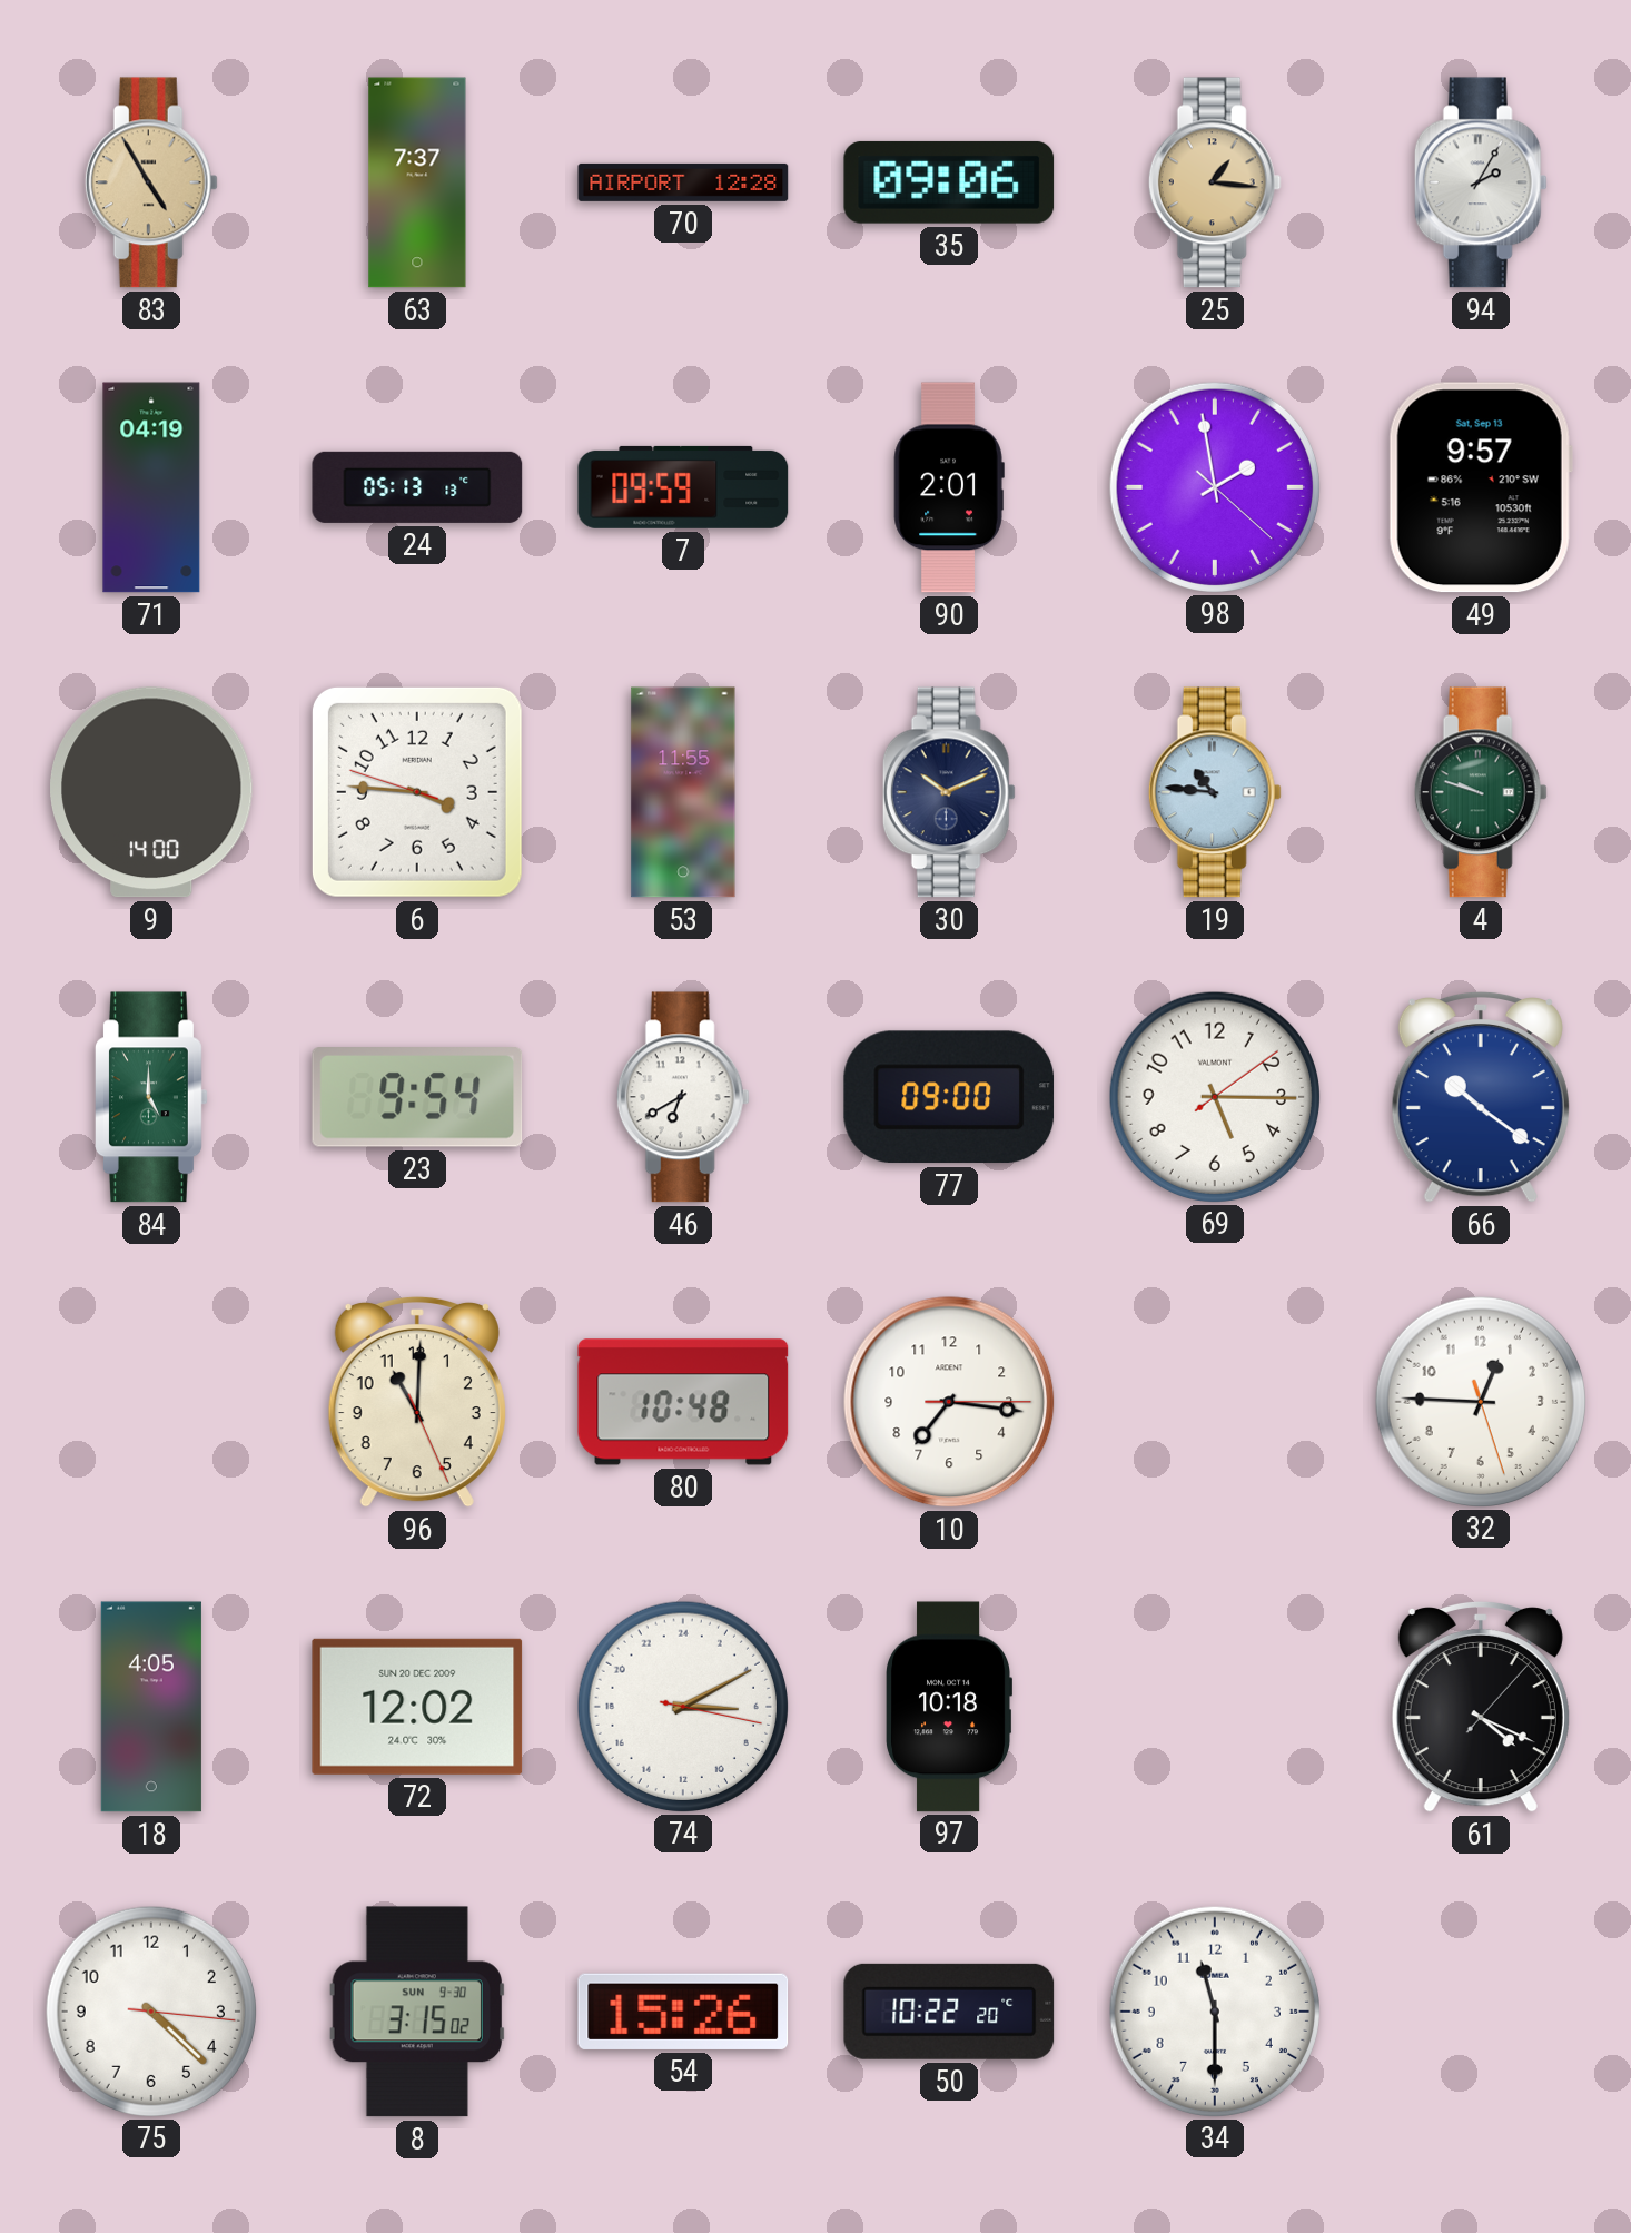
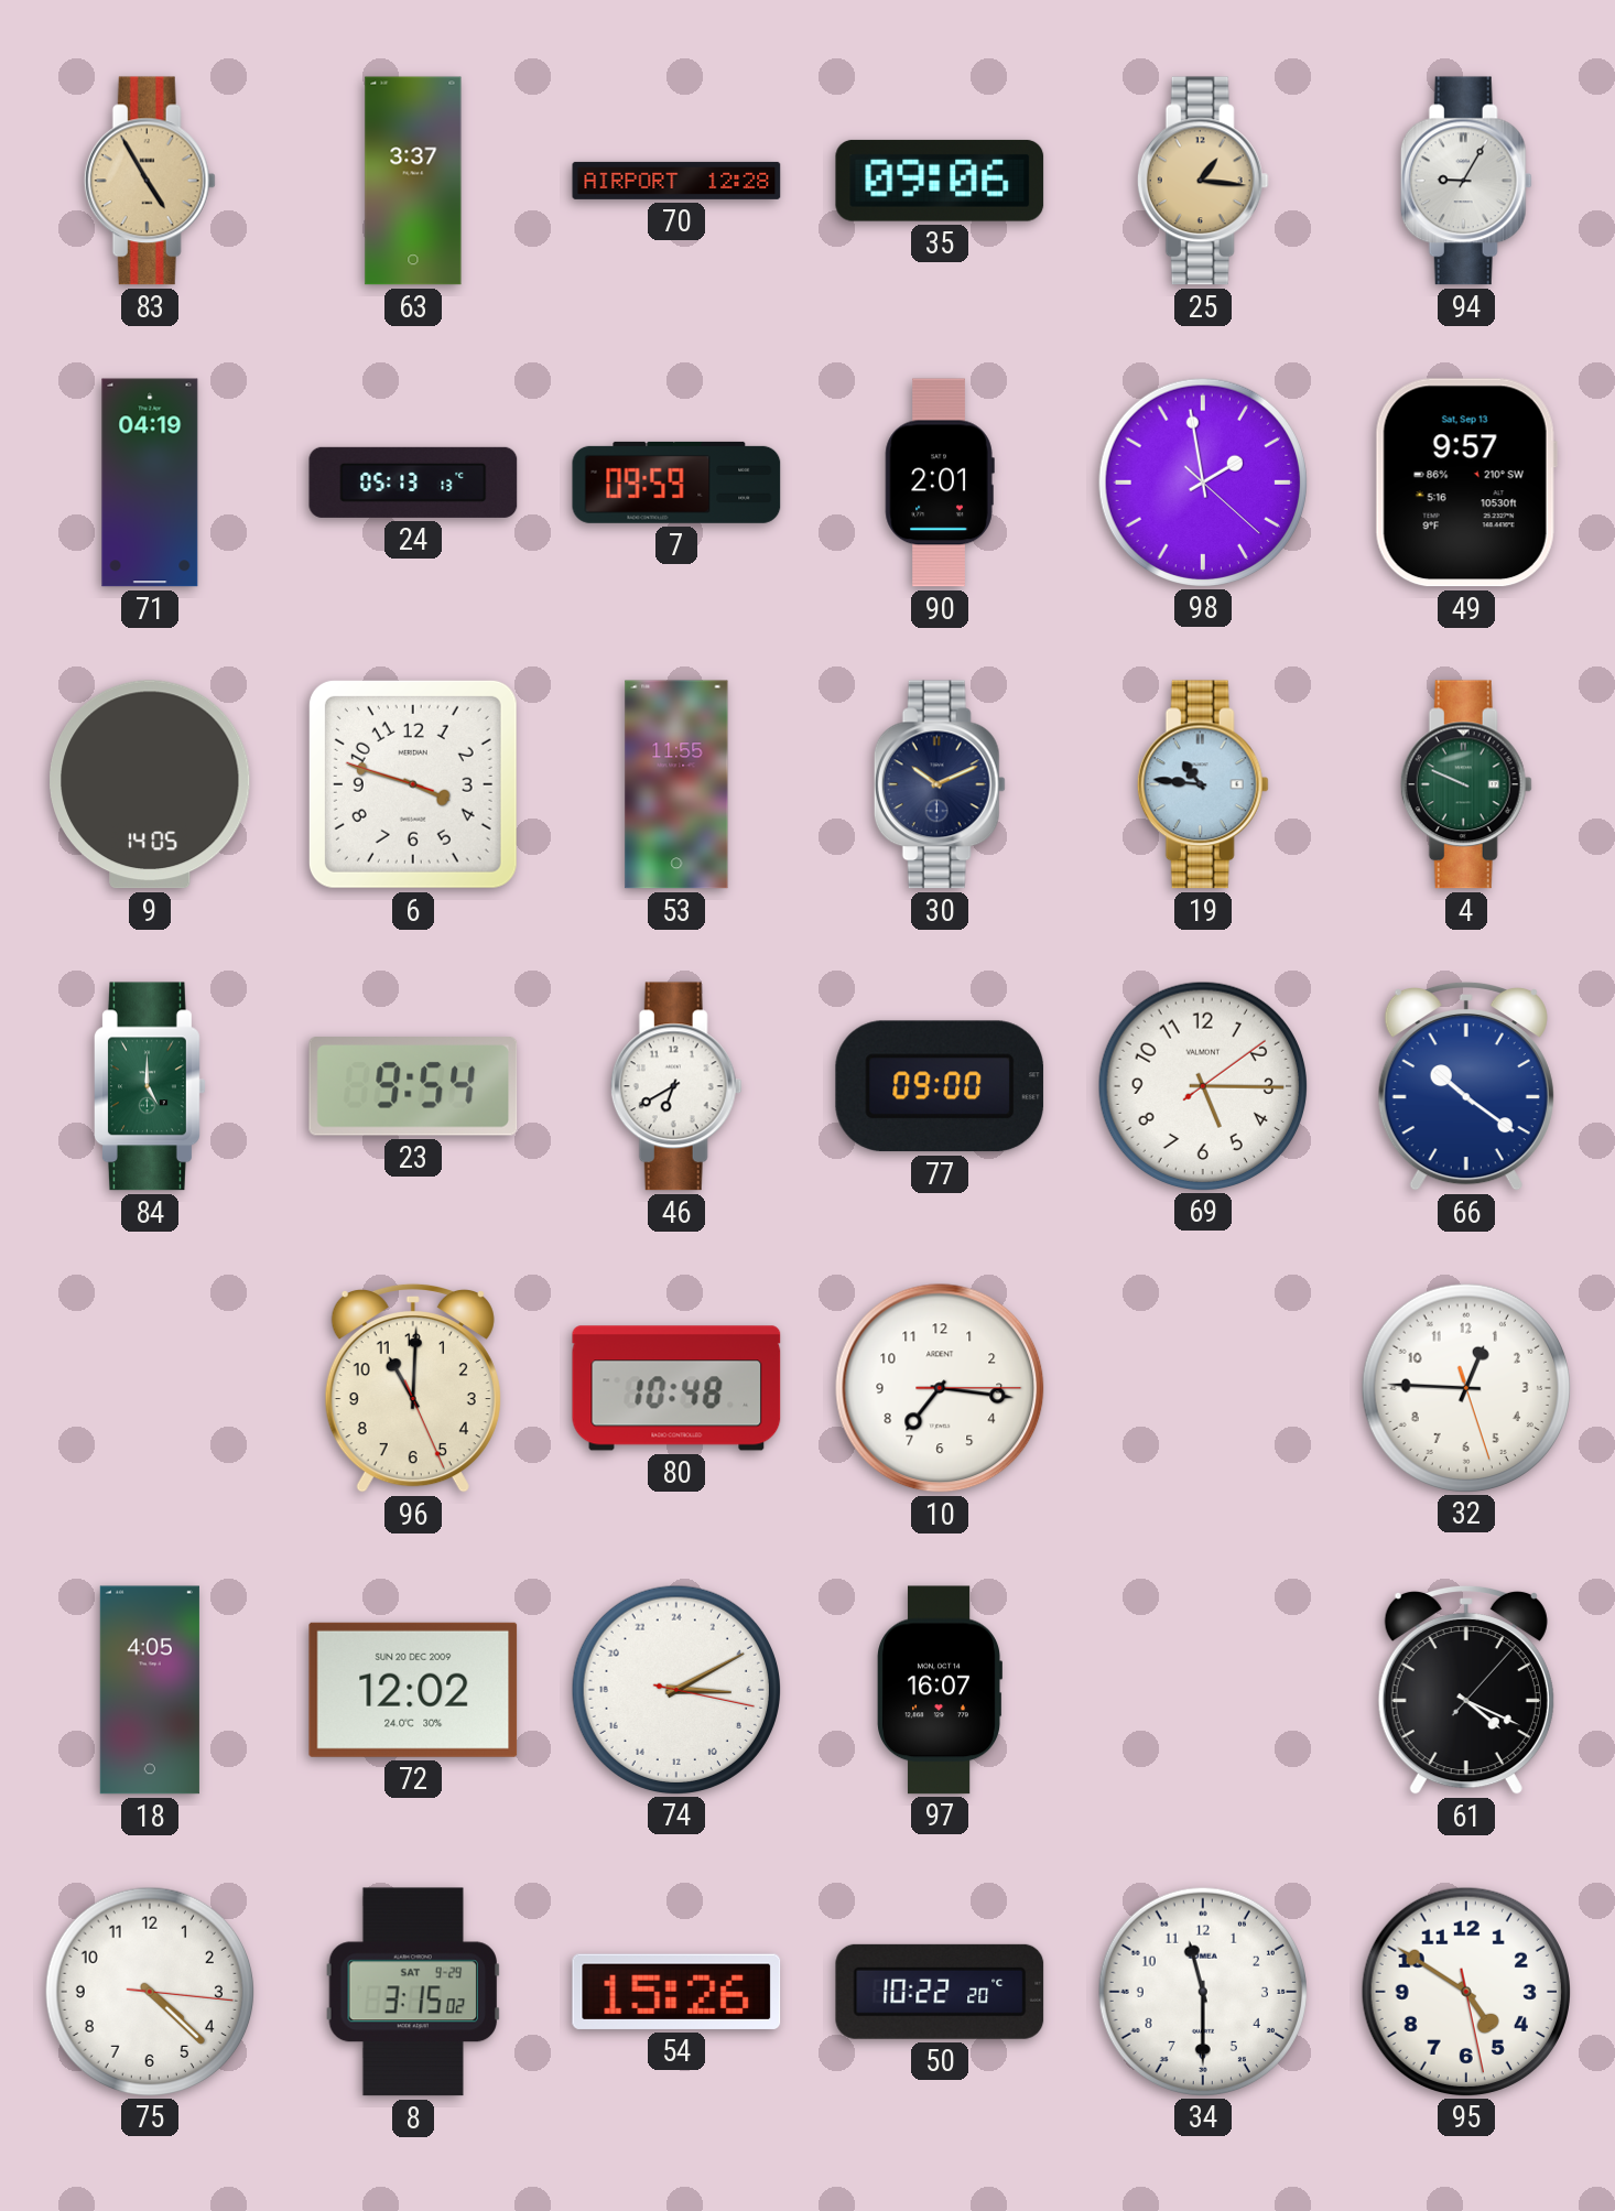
63: 7:37 -> 3:37 (413, 181)
94: 2:05 -> 9:05 (1466, 181)
9: 14:00 -> 14:05 (151, 784)
6: 3:45 -> 3:47 (413, 784)
4: 9:48 -> 9:49 (1466, 784)
97: 10:18 -> 16:07 (940, 1690)
8 date: SUN 9-30 -> SAT 9-29 (412, 1992)
95: none -> 4:50 (1465, 1991)
